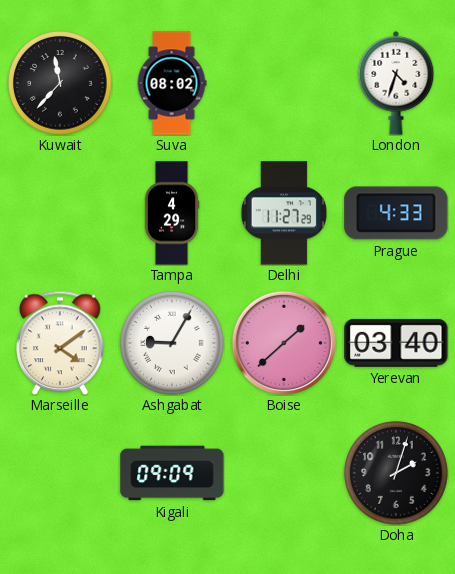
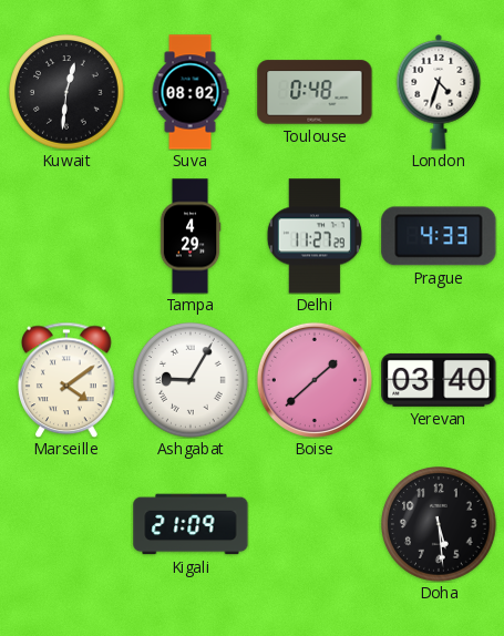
Kuwait: 11:37 -> 12:31 (68, 93)
Toulouse: none -> 0:48 (315, 92)
Kigali: 09:09 -> 21:09 (191, 524)
Doha: 2:03 -> 5:29 (440, 525)
